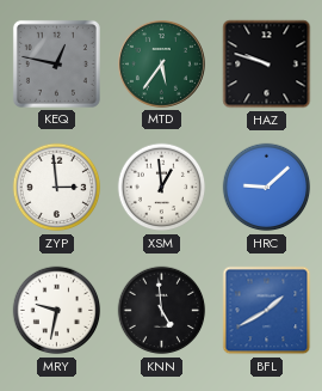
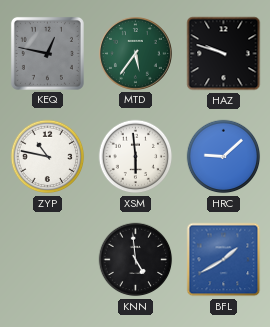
ZYP: 2:59 -> 10:47 (48, 157)
XSM: 12:59 -> 5:59 (136, 157)
MRY: 9:32 -> none (57, 311)
